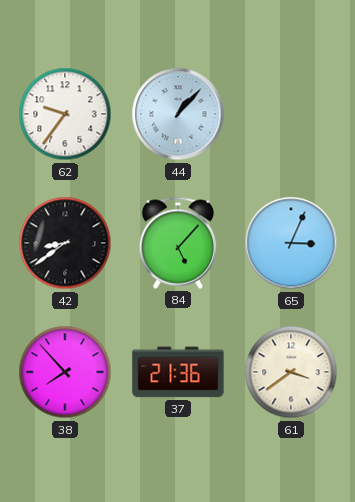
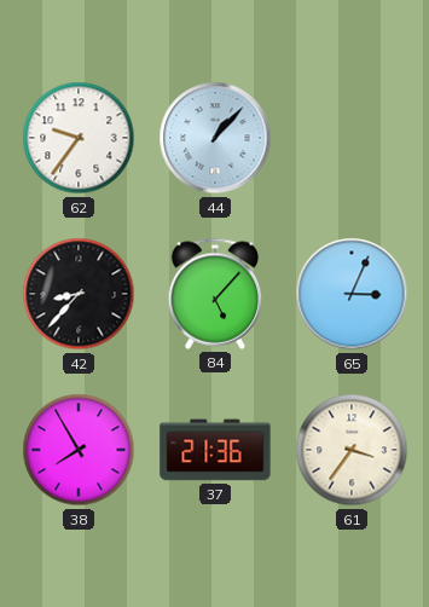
42: 8:39 -> 8:37 (79, 294)
38: 7:53 -> 7:55 (79, 450)
61: 3:39 -> 3:36 (352, 450)
